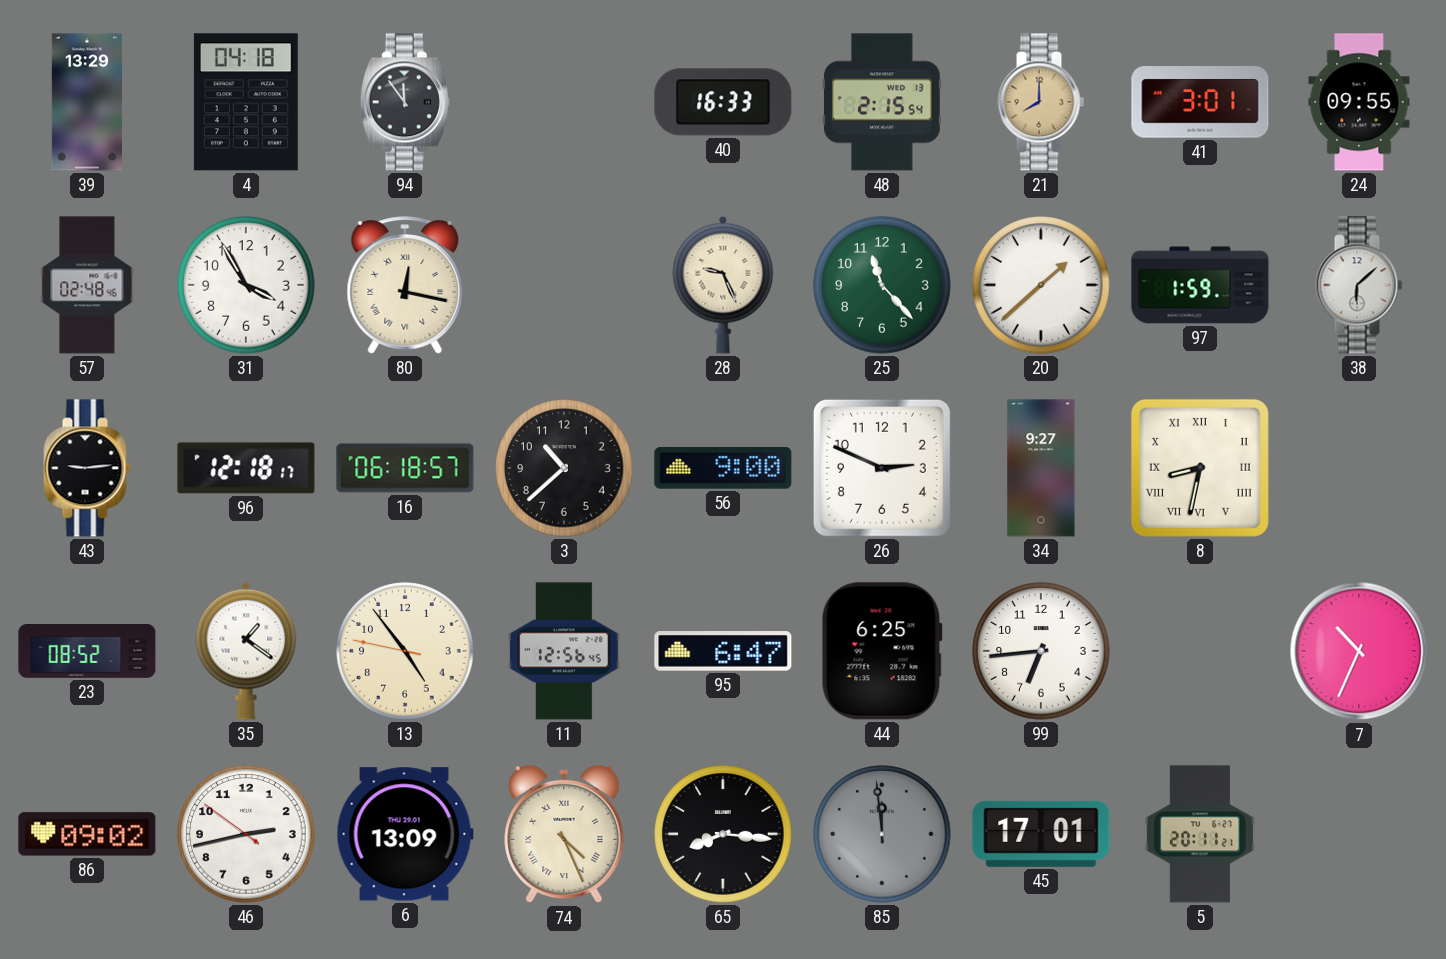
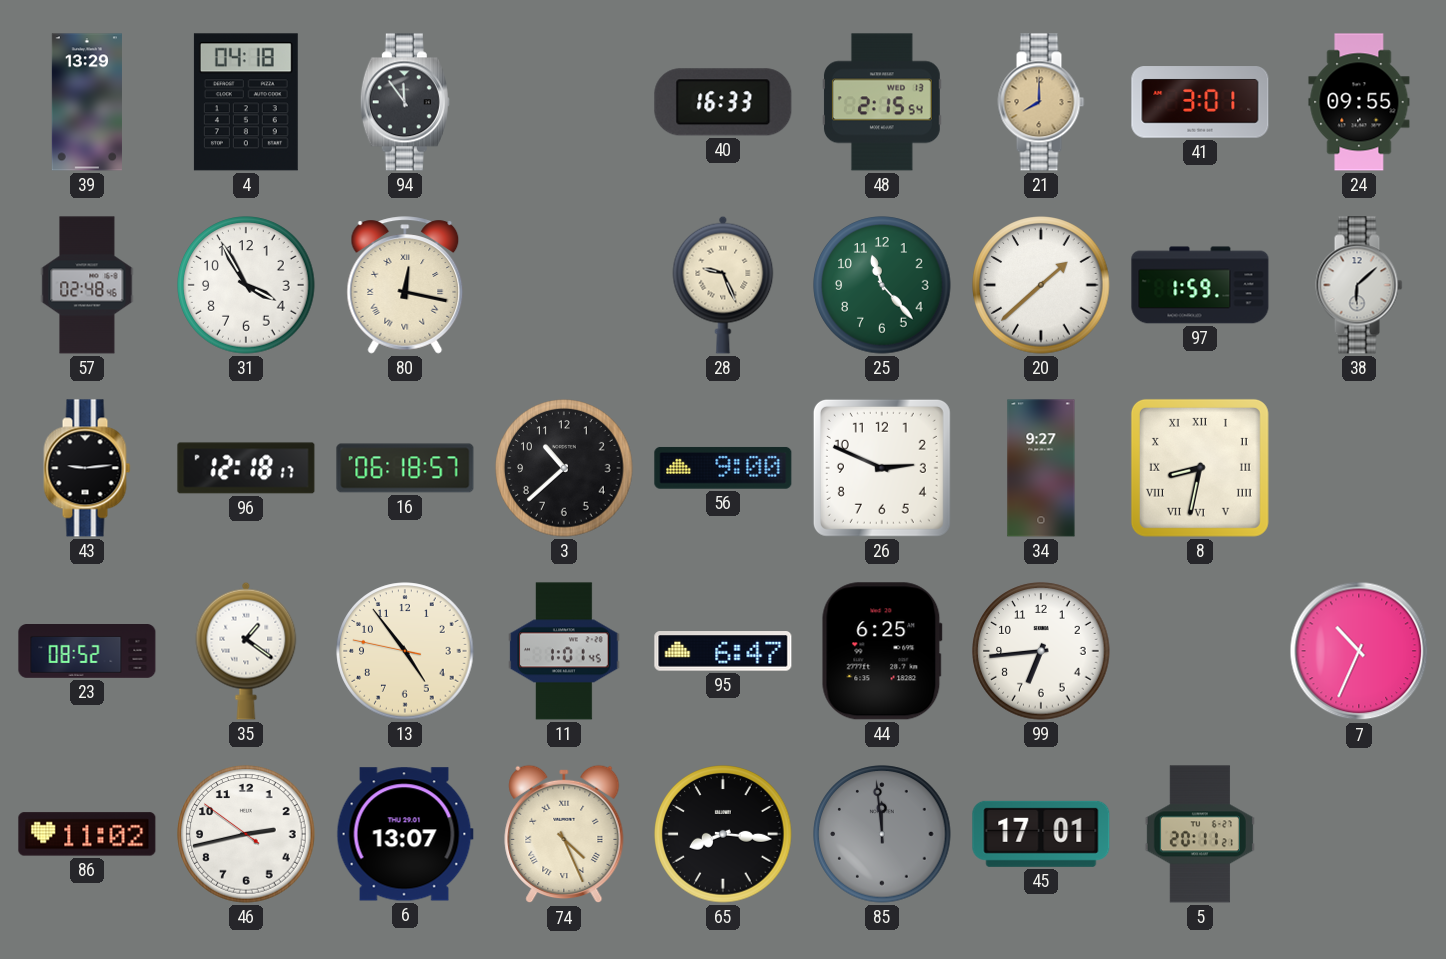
11: 12:56 -> 1:01 (564, 651)
86: 09:02 -> 11:02 (87, 834)
6: 13:09 -> 13:07 (405, 834)
